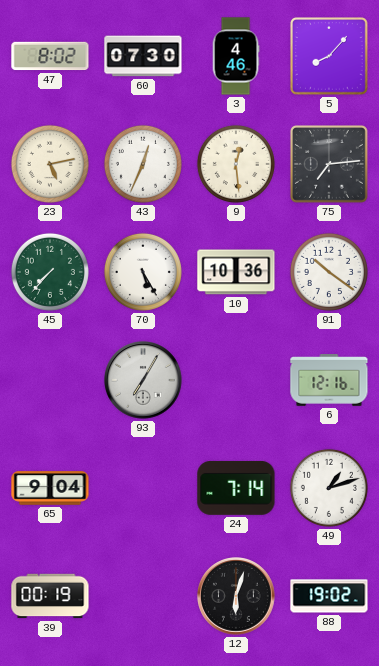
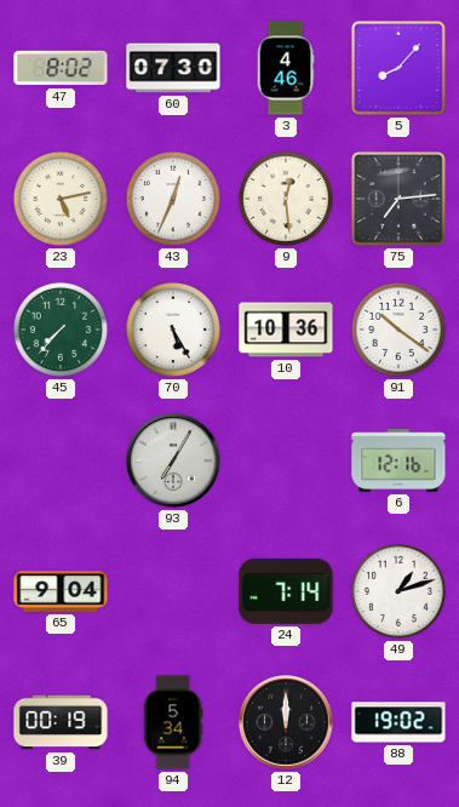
94: none -> 5:34 (173, 722)
12: 6:03 -> 12:00 (287, 723)
